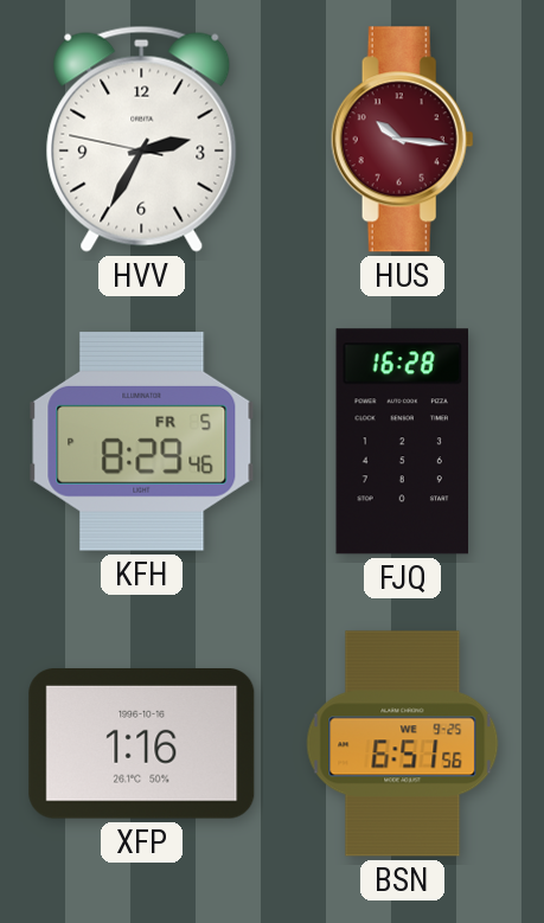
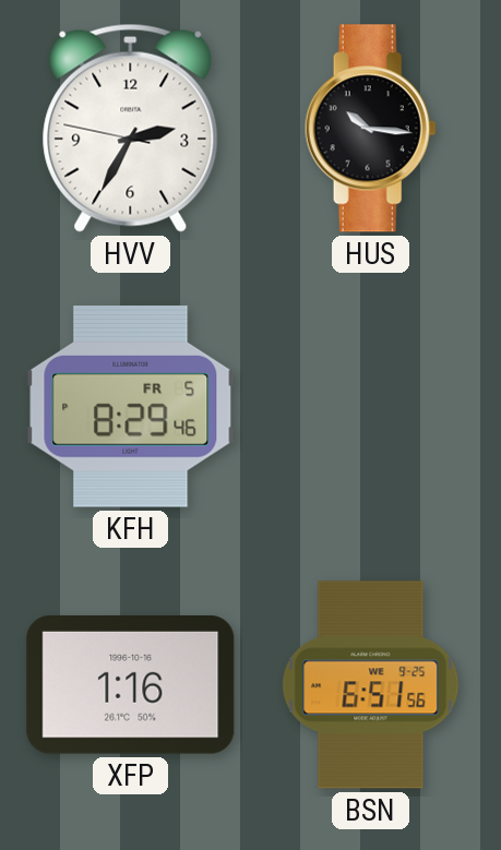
HUS dial: burgundy -> black (370, 129)
FJQ: 16:28 -> none (403, 442)
